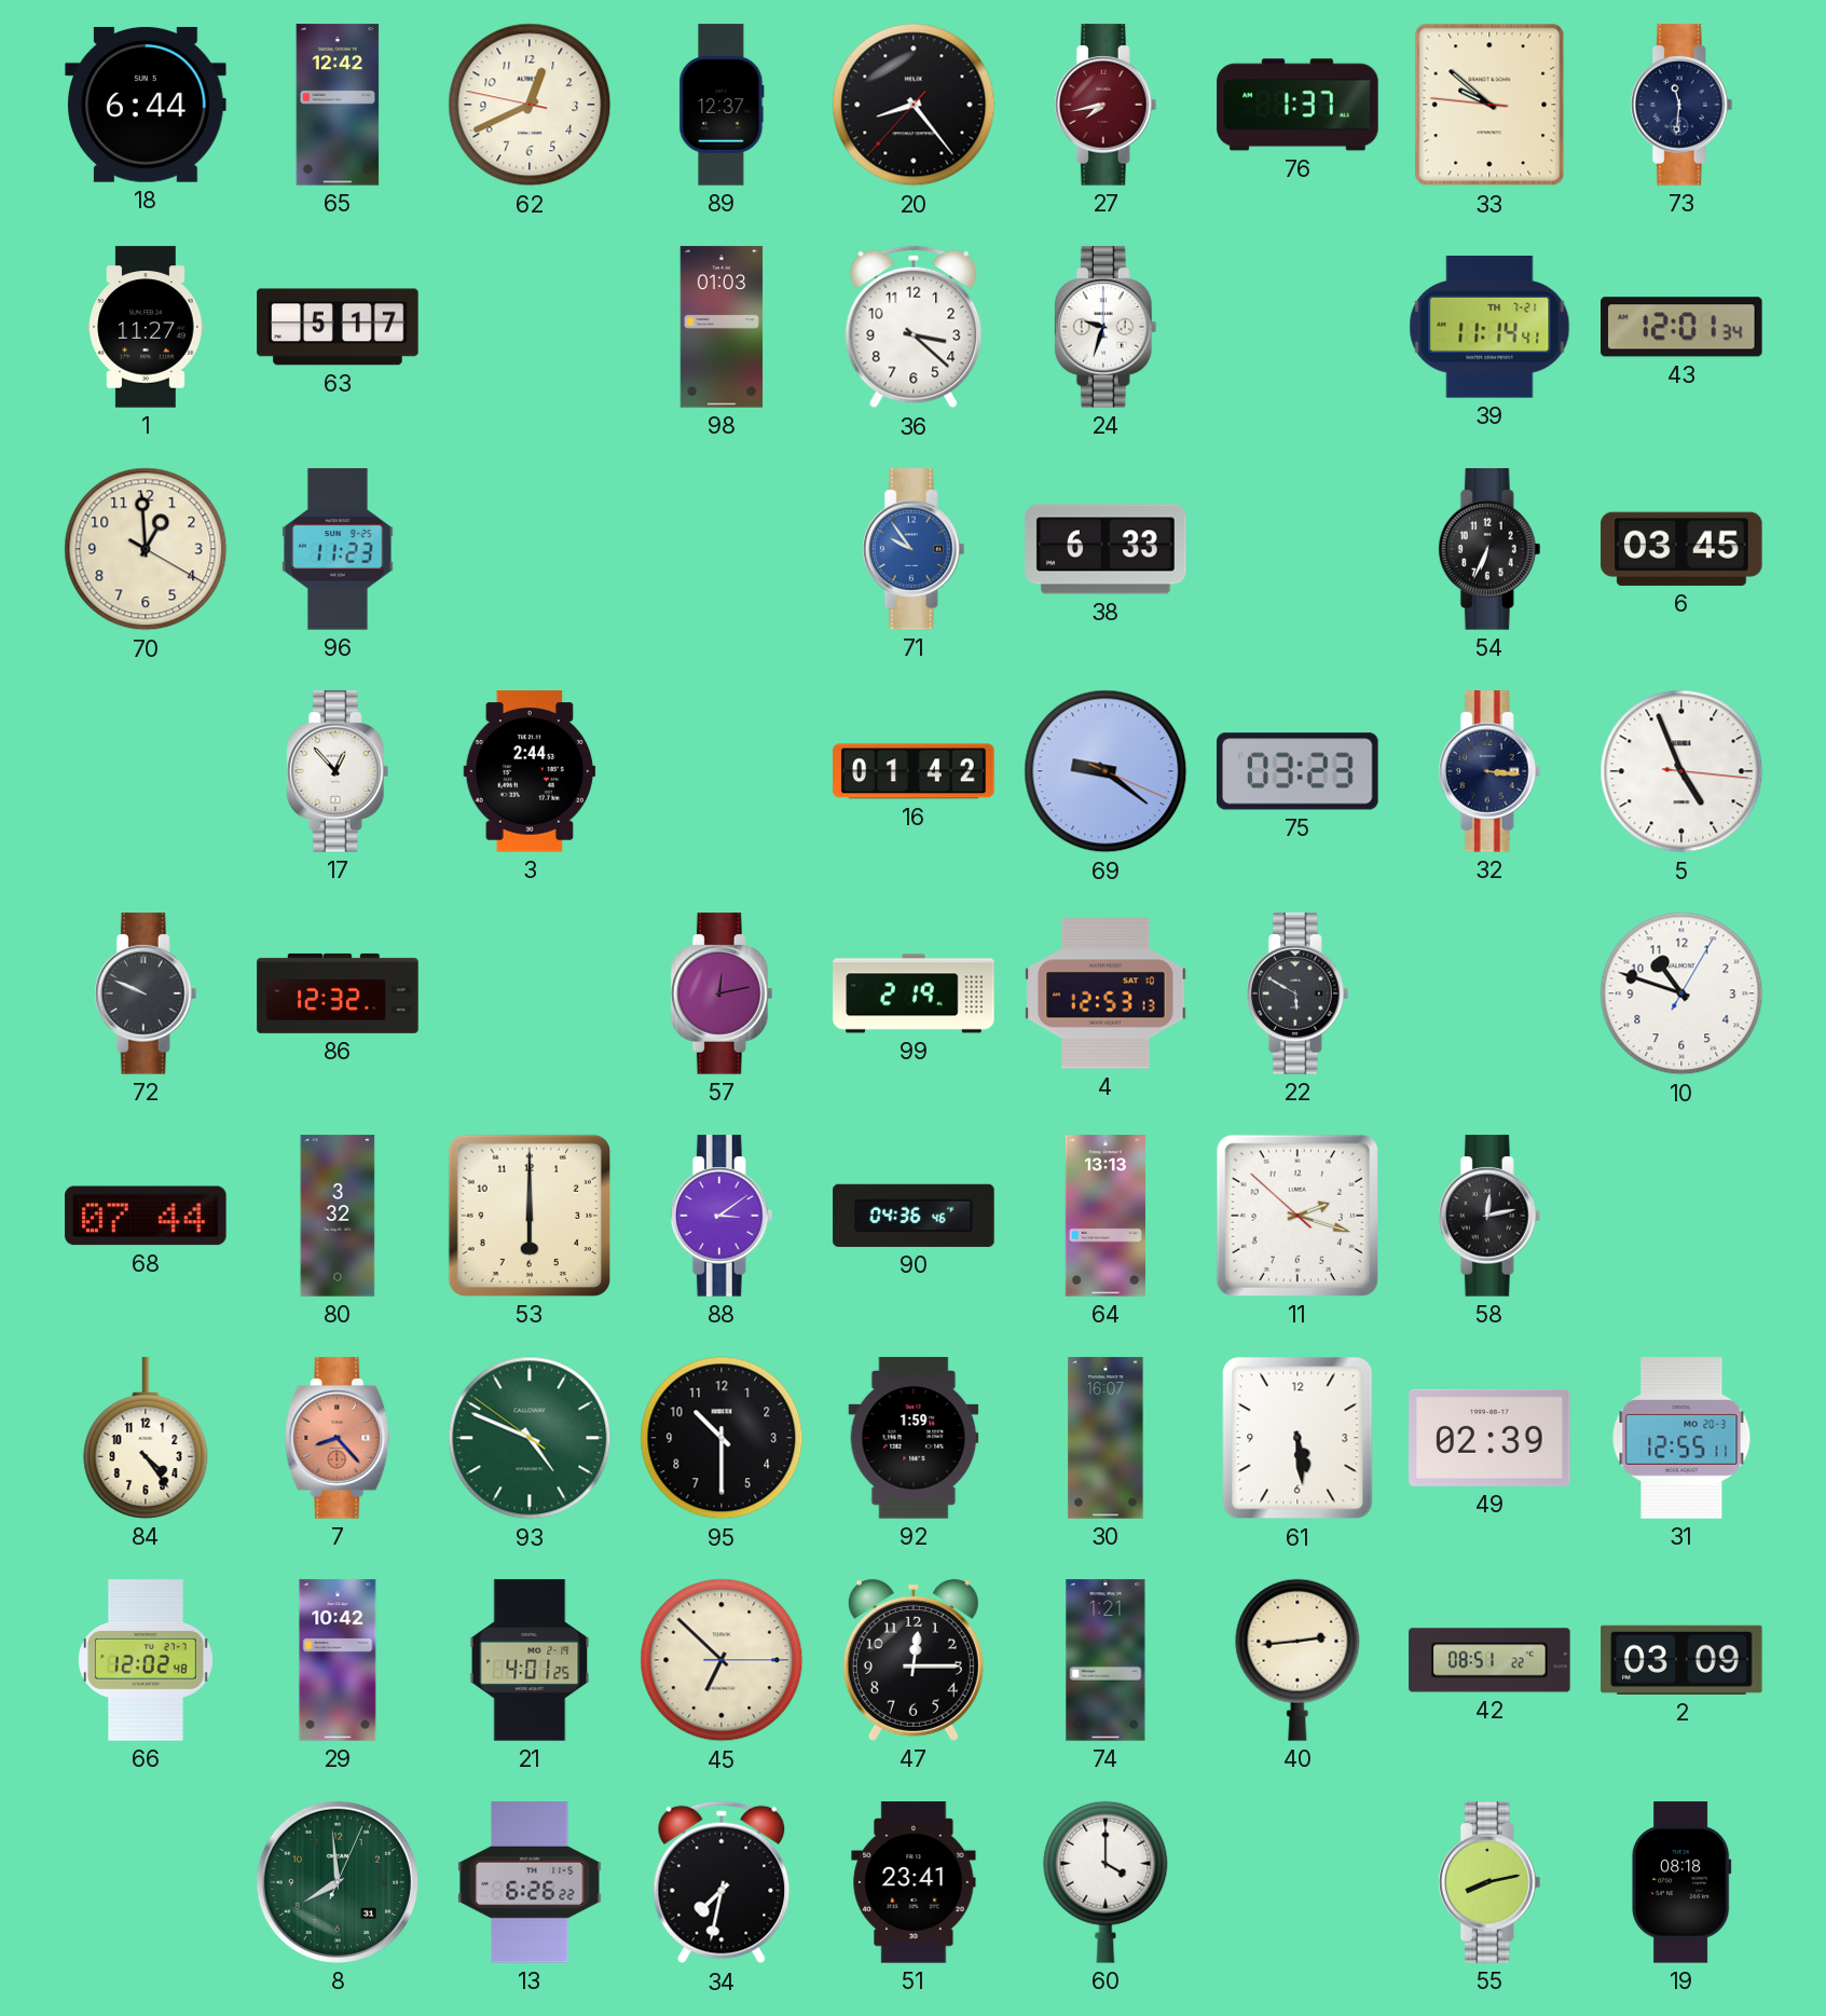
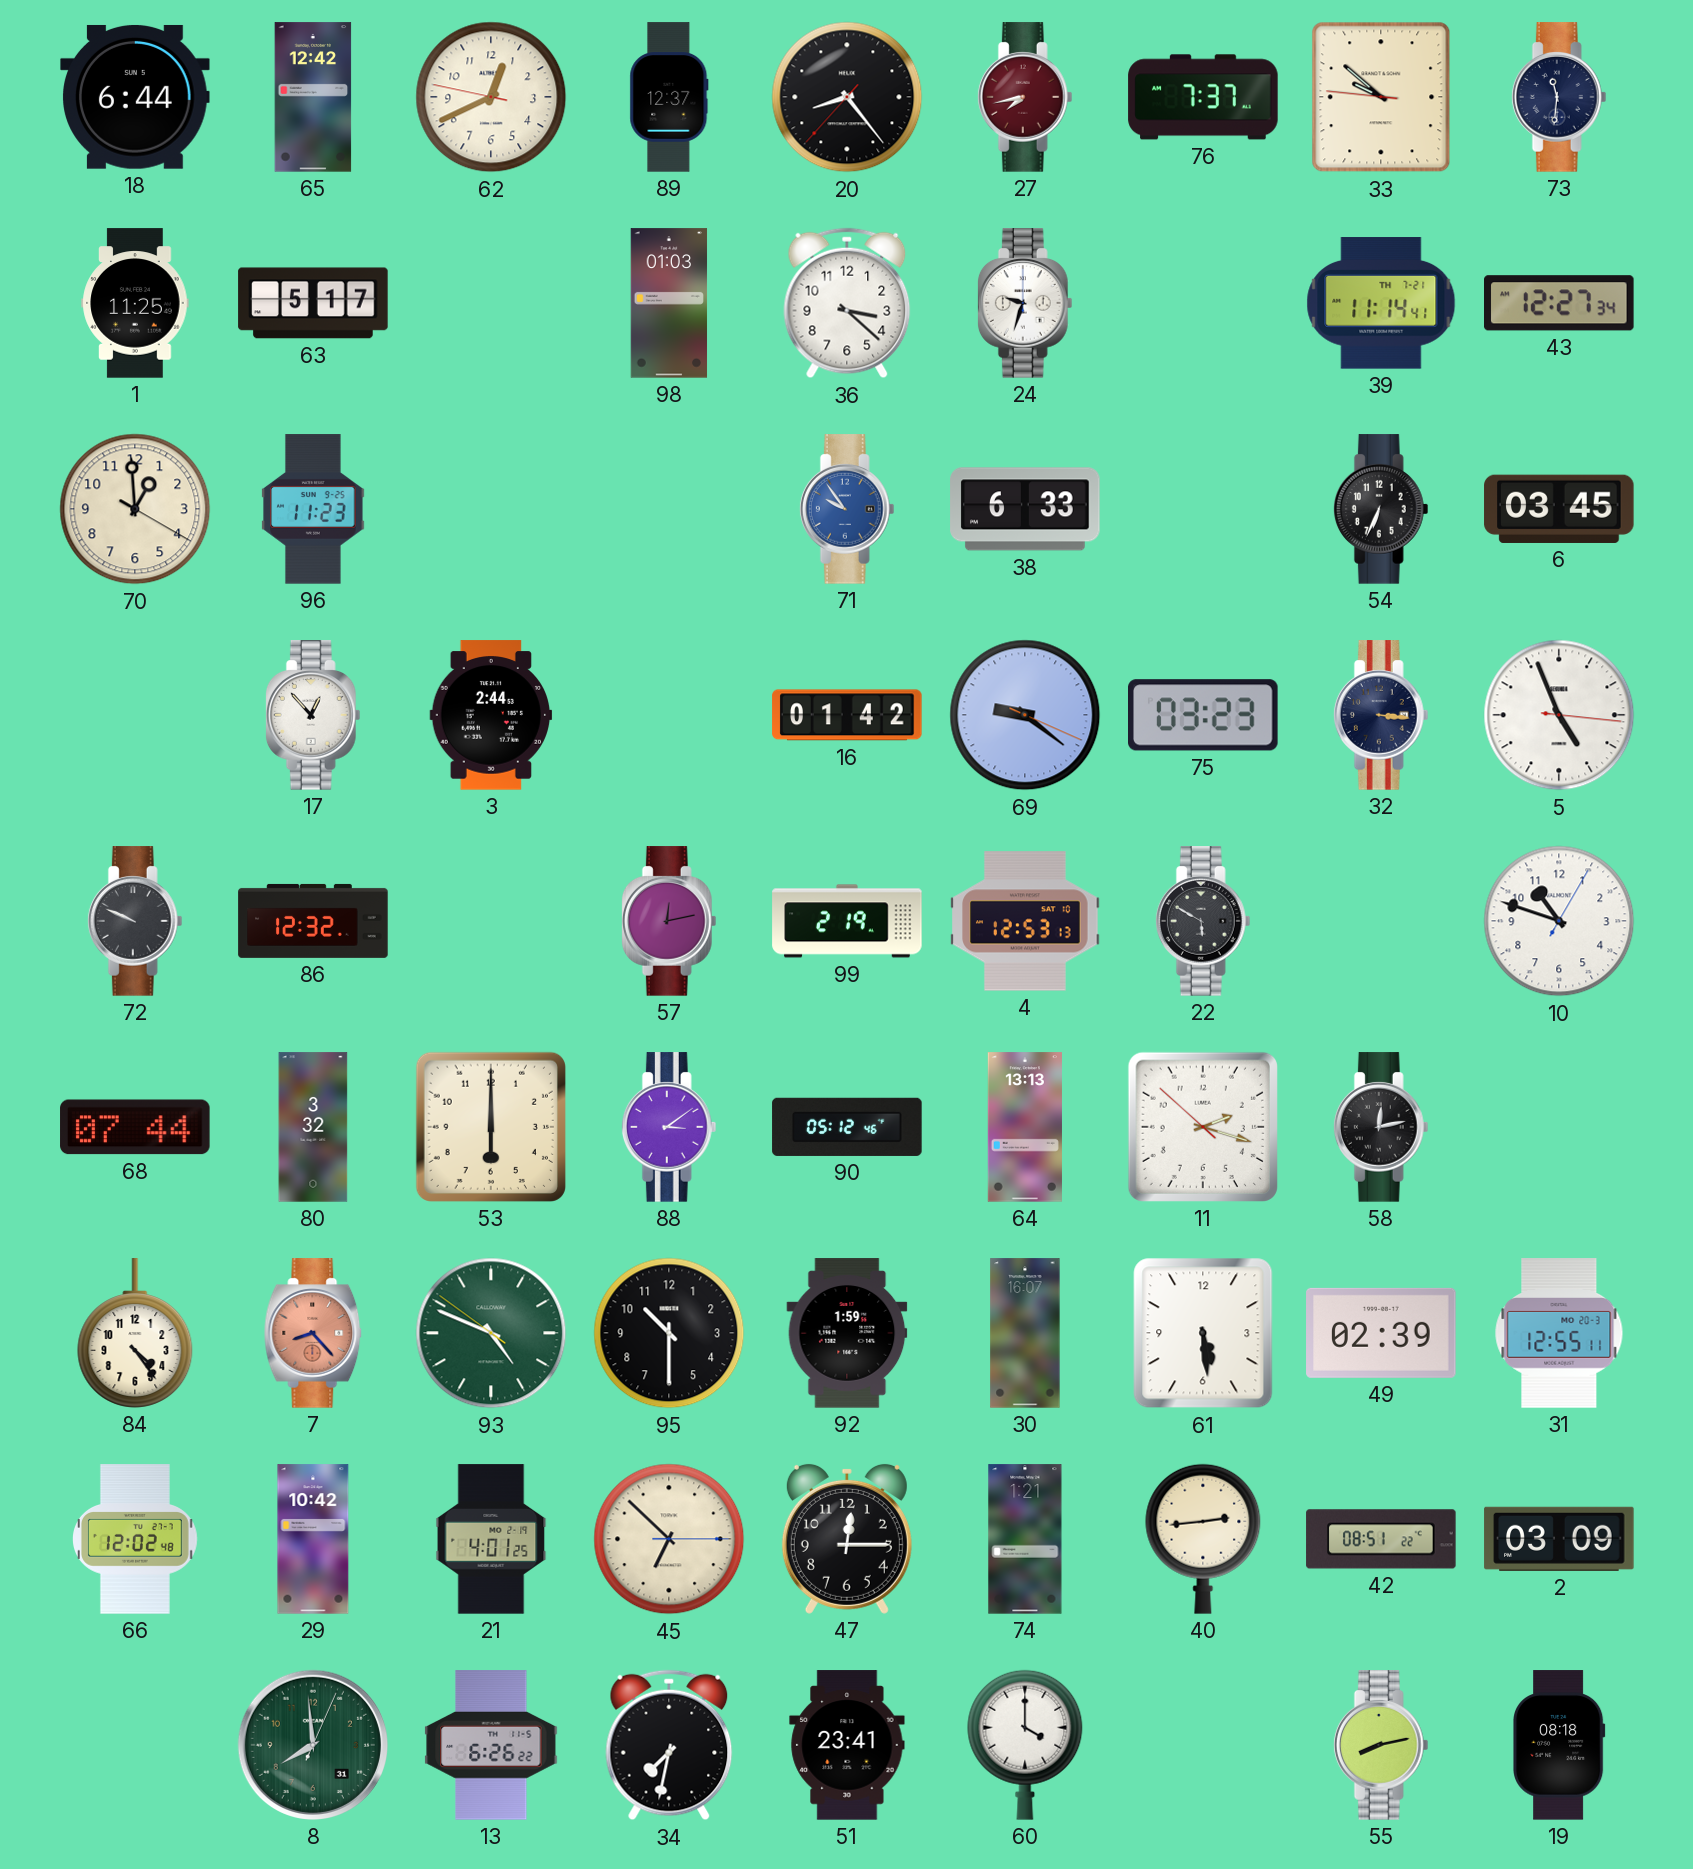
76: 1:37 -> 7:37 (1203, 97)
1: 11:27 -> 11:25 (135, 303)
43: 12:01 -> 12:27 (1560, 303)
90: 04:36 -> 05:12 (847, 1127)
